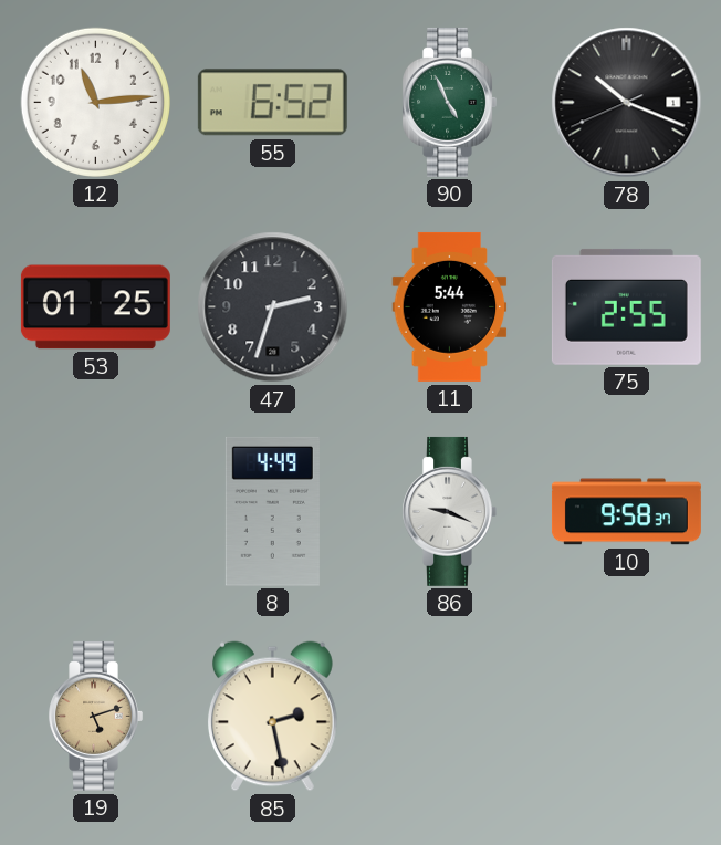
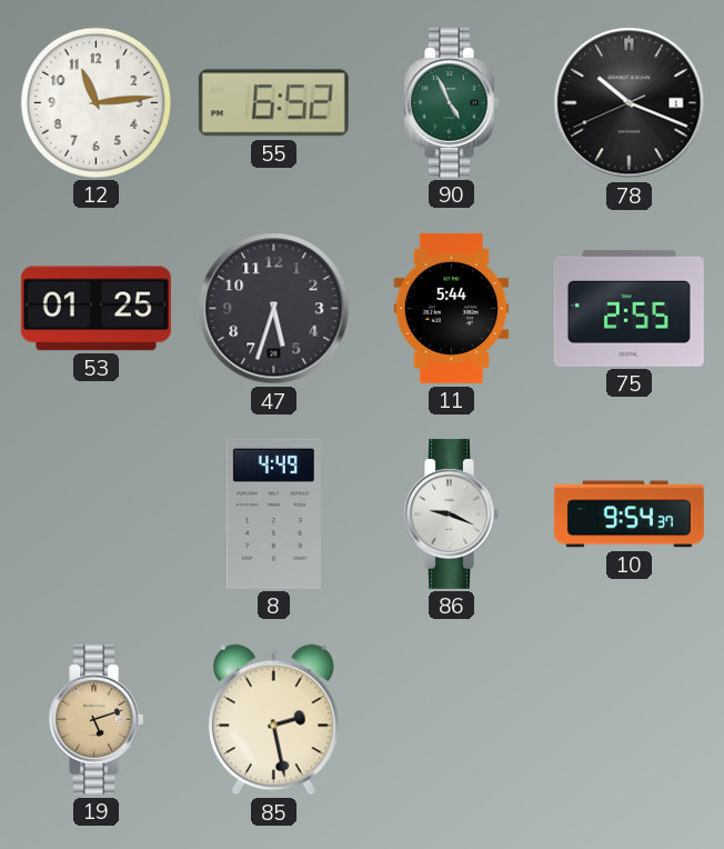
47: 2:33 -> 5:33 (274, 309)
10: 9:58 -> 9:54 (629, 515)
